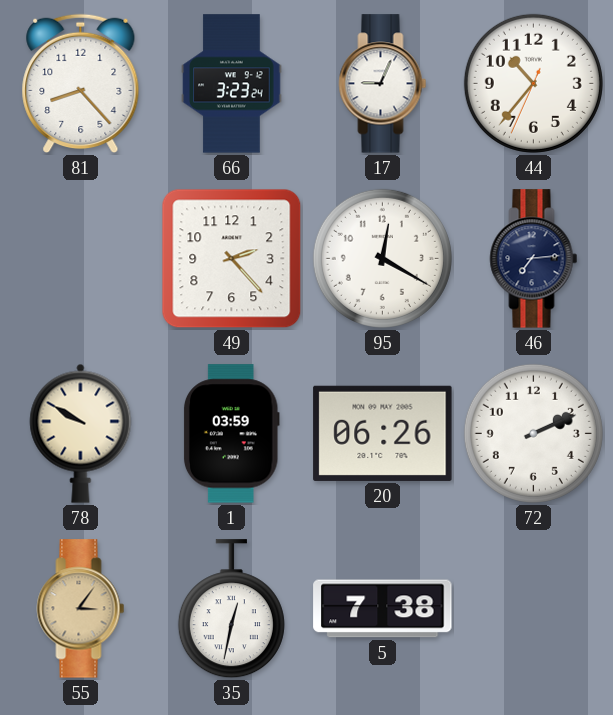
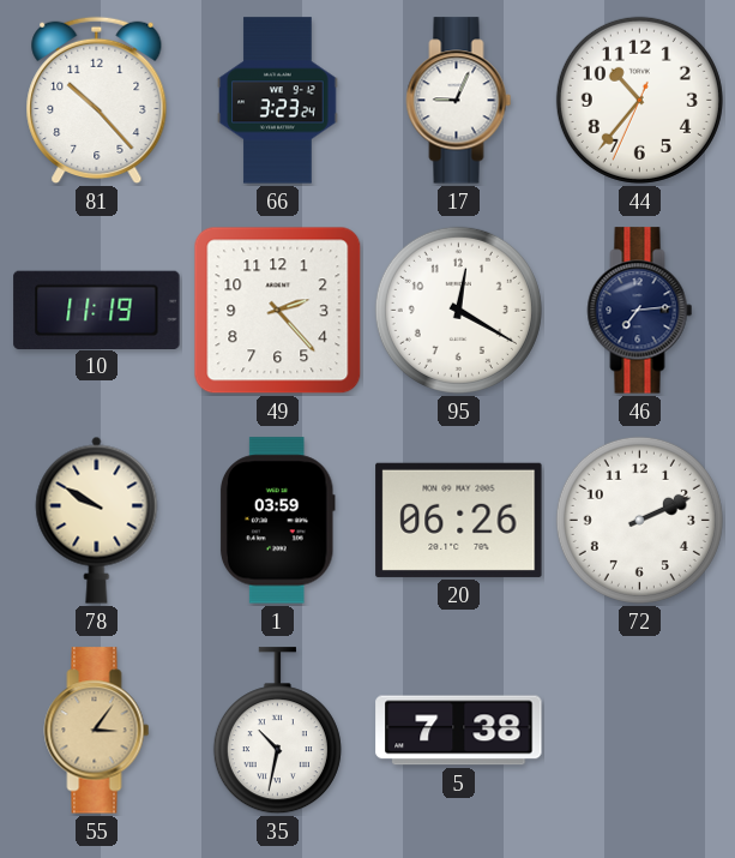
81: 8:23 -> 10:23 (97, 101)
10: none -> 11:19 (97, 310)
35: 12:32 -> 10:32 (277, 731)
